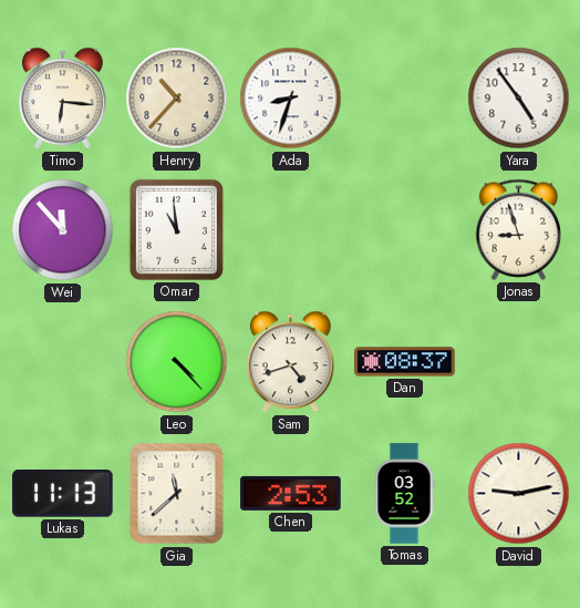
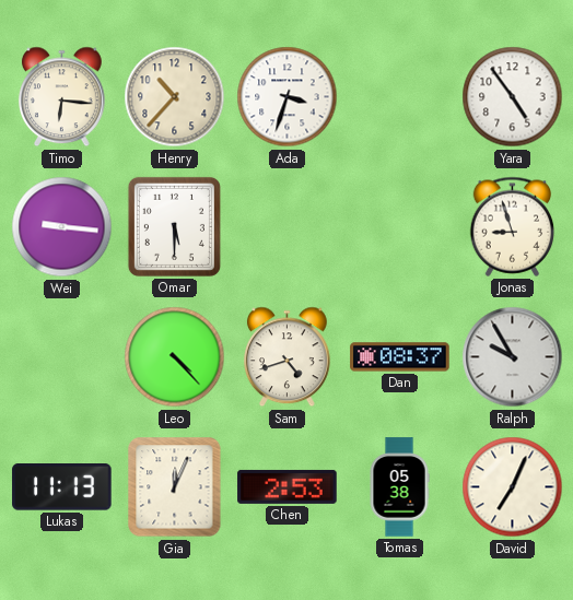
Ada: 8:33 -> 3:33 (288, 97)
Wei: 11:53 -> 9:16 (62, 227)
Omar: 10:59 -> 5:30 (174, 226)
Ralph: none -> 9:55 (513, 357)
Gia: 11:38 -> 12:04 (175, 487)
Tomas: 03:52 -> 05:38 (399, 487)
David: 9:13 -> 7:04 (513, 487)
